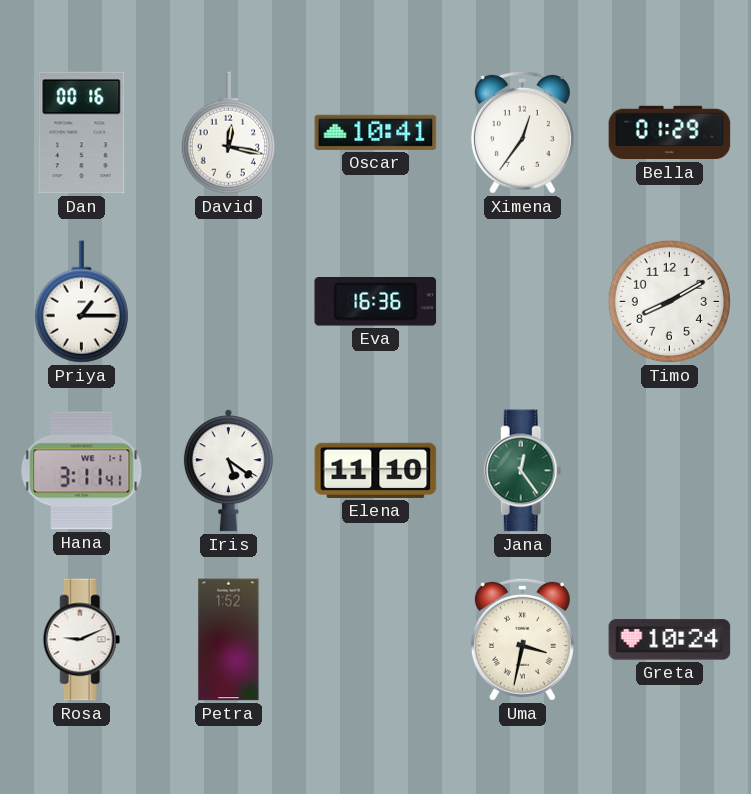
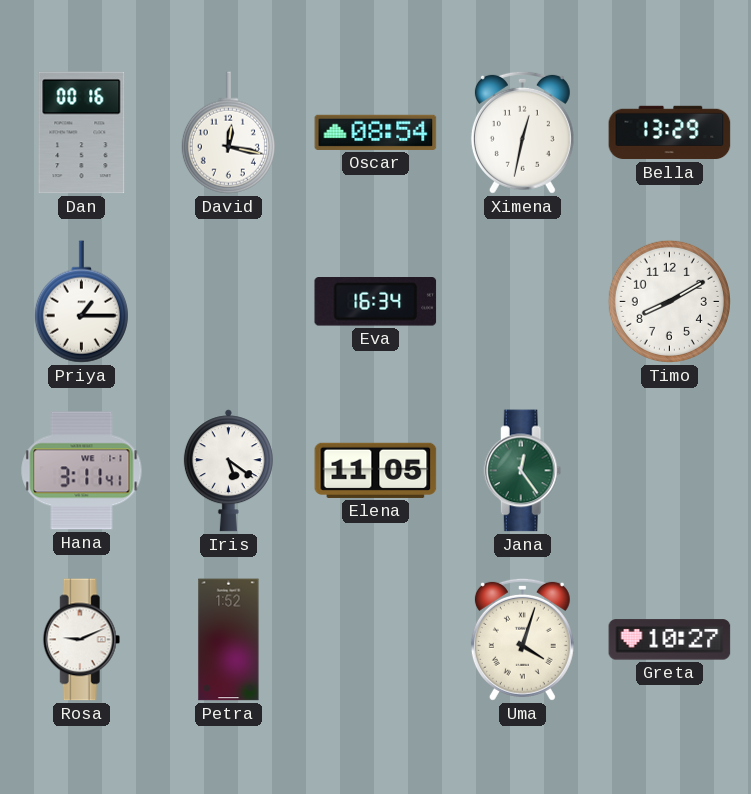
Oscar: 10:41 -> 08:54 (376, 132)
Ximena: 12:36 -> 12:32 (522, 132)
Bella: 01:29 -> 13:29 (670, 133)
Eva: 16:36 -> 16:34 (376, 302)
Elena: 11:10 -> 11:05 (376, 470)
Uma: 3:32 -> 4:03 (522, 639)
Greta: 10:24 -> 10:27 (670, 640)
